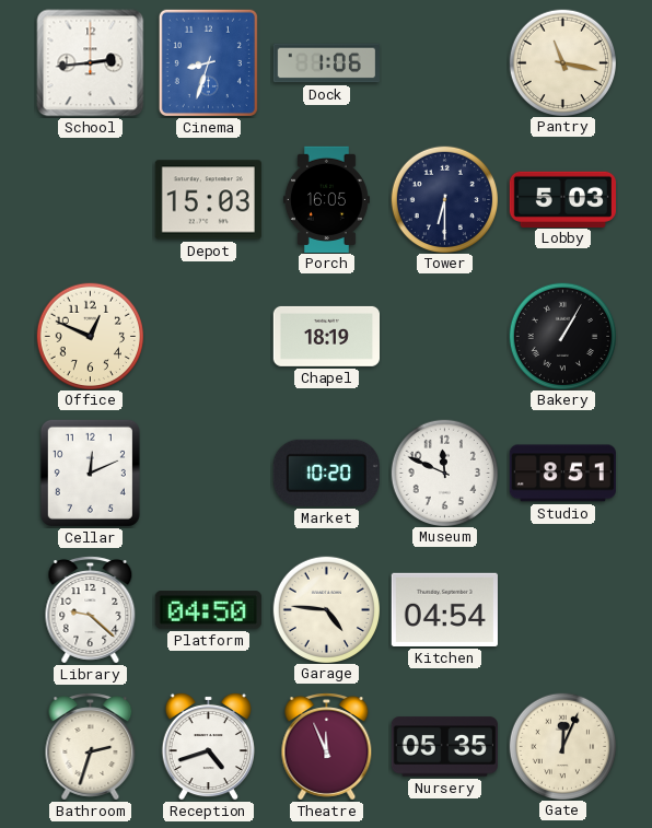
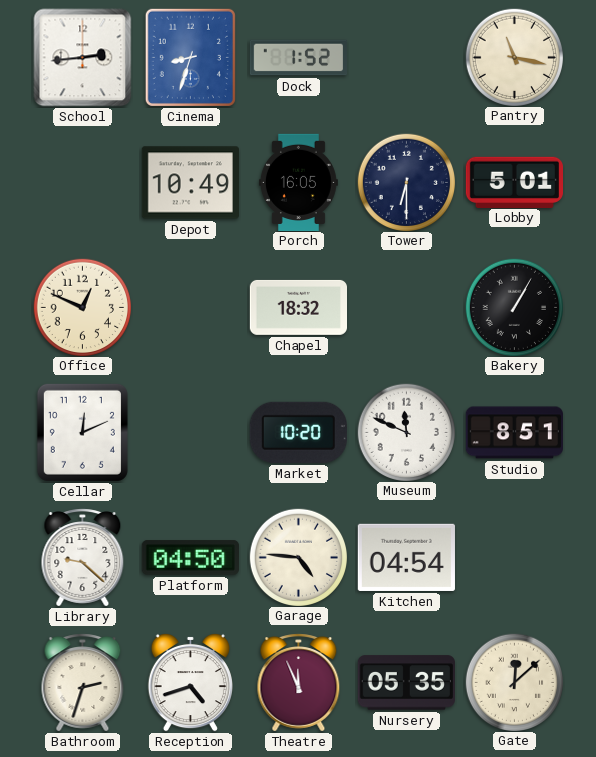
Dock: 1:06 -> 1:52 (298, 58)
Depot: 15:03 -> 10:49 (190, 183)
Lobby: 5:03 -> 5:01 (514, 182)
Chapel: 18:19 -> 18:32 (298, 307)
Gate: 12:04 -> 12:08 (514, 682)
